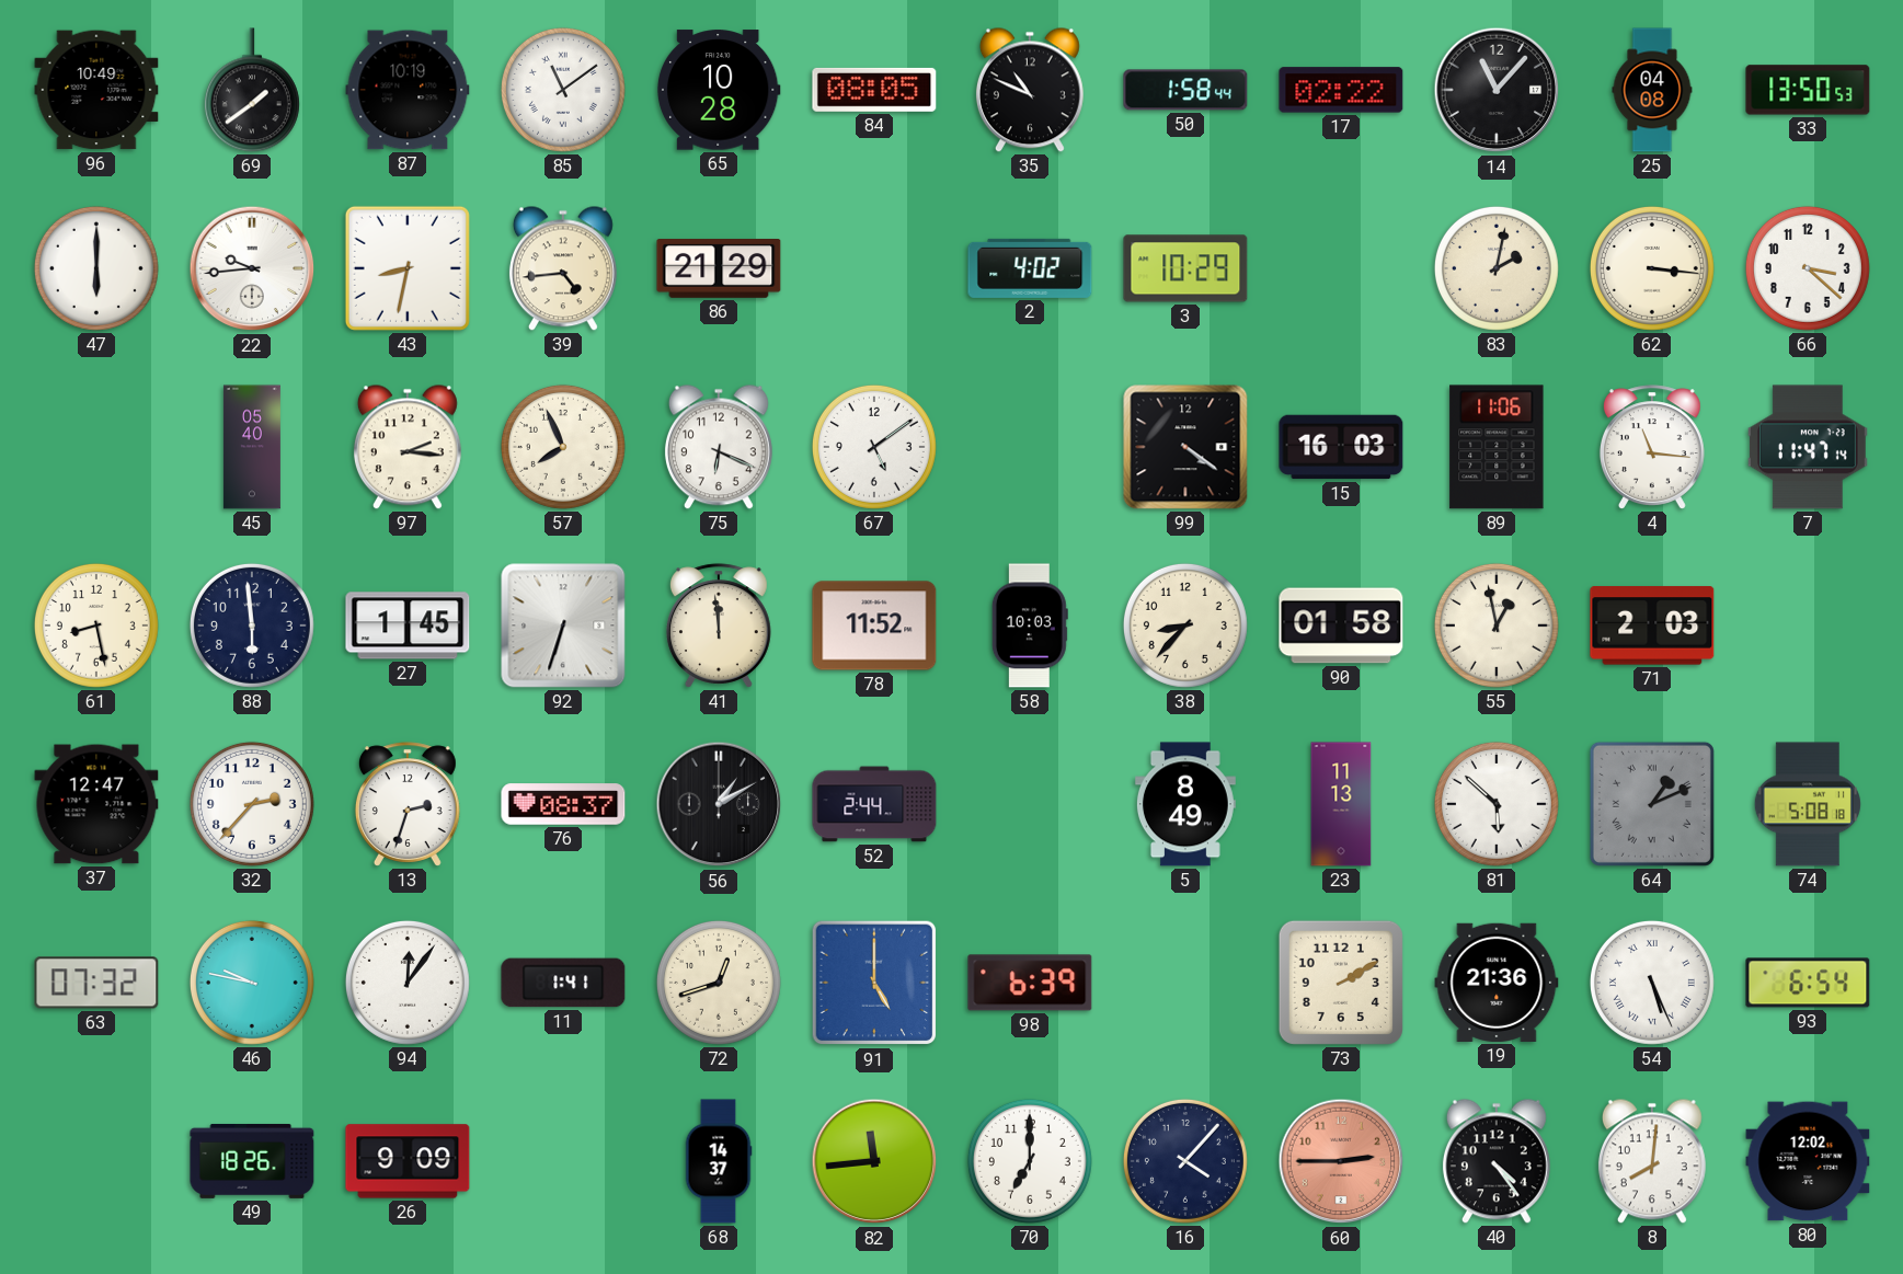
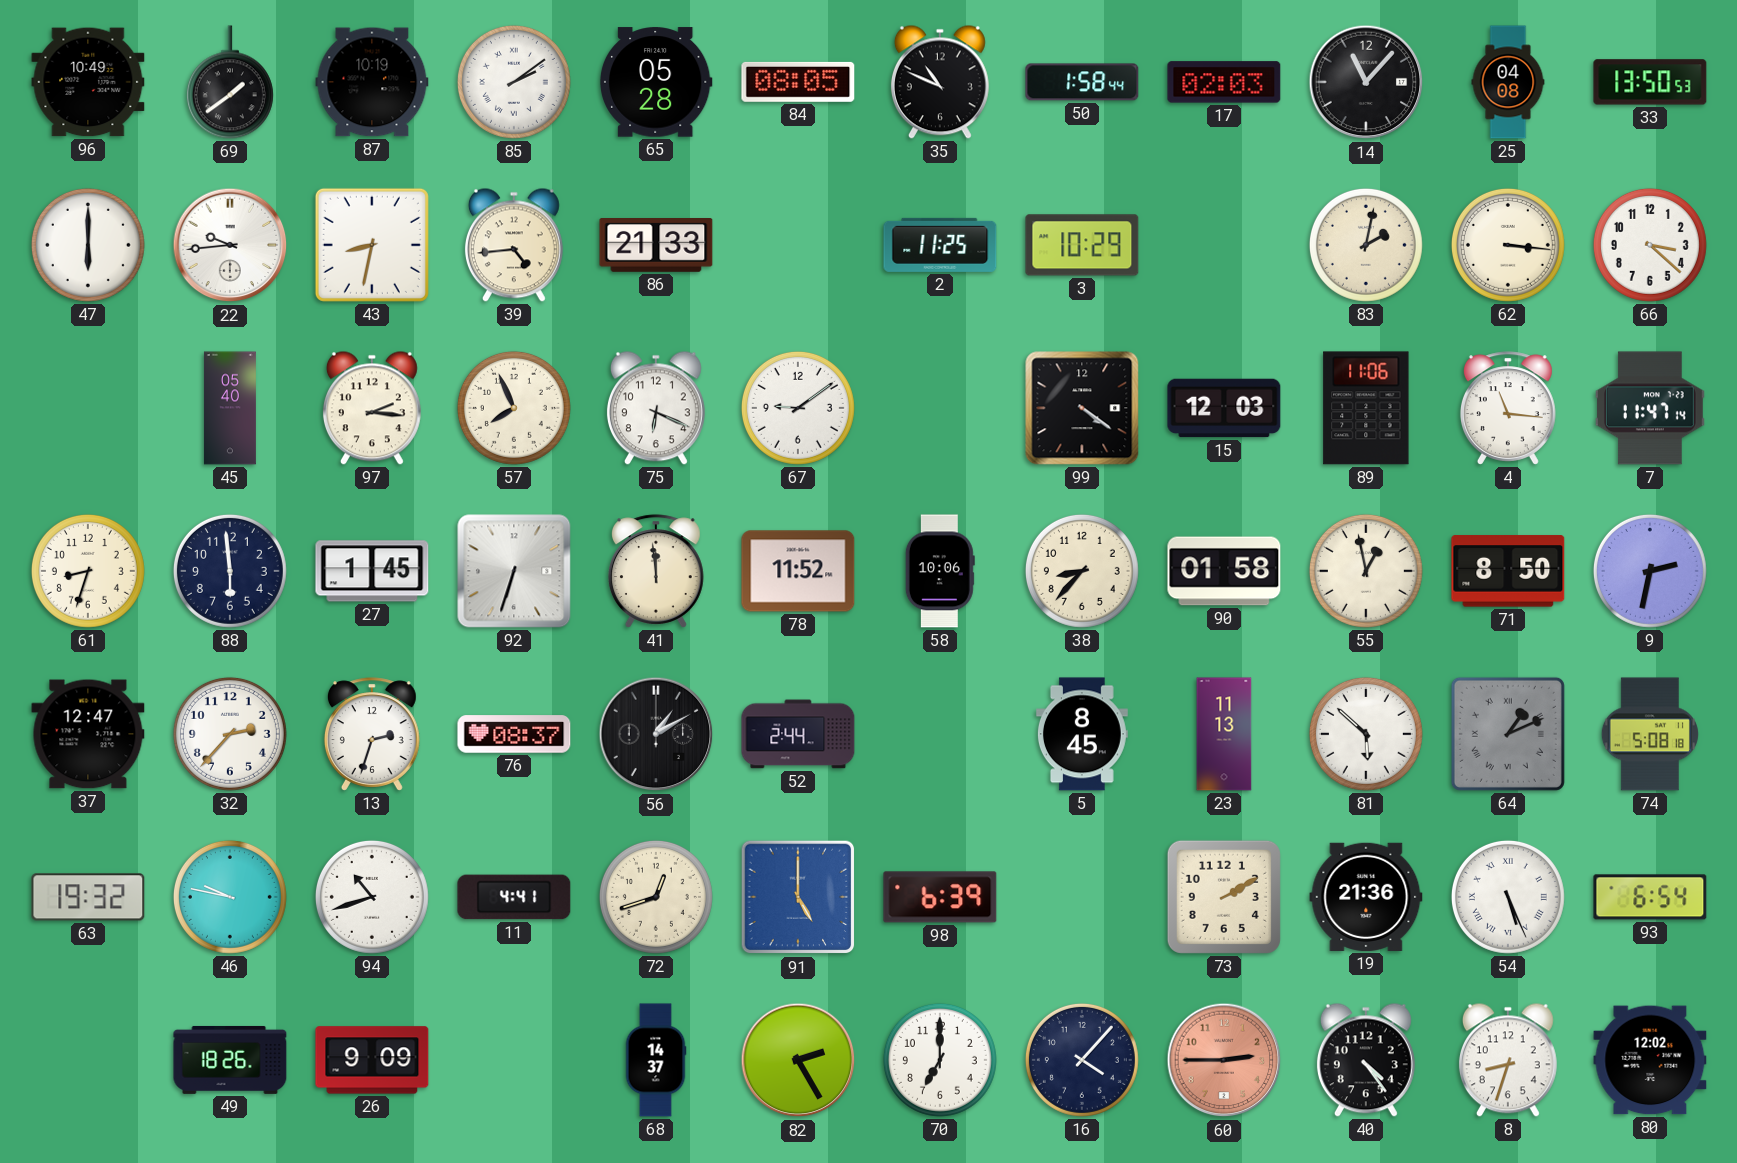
85: 11:09 -> 2:09 (514, 82)
65: 10:28 -> 05:28 (656, 82)
17: 02:22 -> 02:03 (1224, 82)
86: 21:29 -> 21:33 (656, 246)
2: 4:02 -> 11:25 (940, 245)
67: 5:09 -> 9:09 (798, 408)
15: 16:03 -> 12:03 (1224, 408)
61: 8:28 -> 8:33 (88, 571)
58: 10:03 -> 10:06 (940, 571)
71: 2:03 -> 8:50 (1508, 571)
9: none -> 2:32 (1650, 571)
5: 8:49 -> 8:45 (1082, 734)
63: 07:32 -> 19:32 (88, 897)
94: 12:06 -> 10:42 (372, 897)
11: 1:41 -> 4:41 (514, 897)
82: 11:44 -> 2:25 (798, 1060)
8: 8:01 -> 8:33 (1508, 1060)
